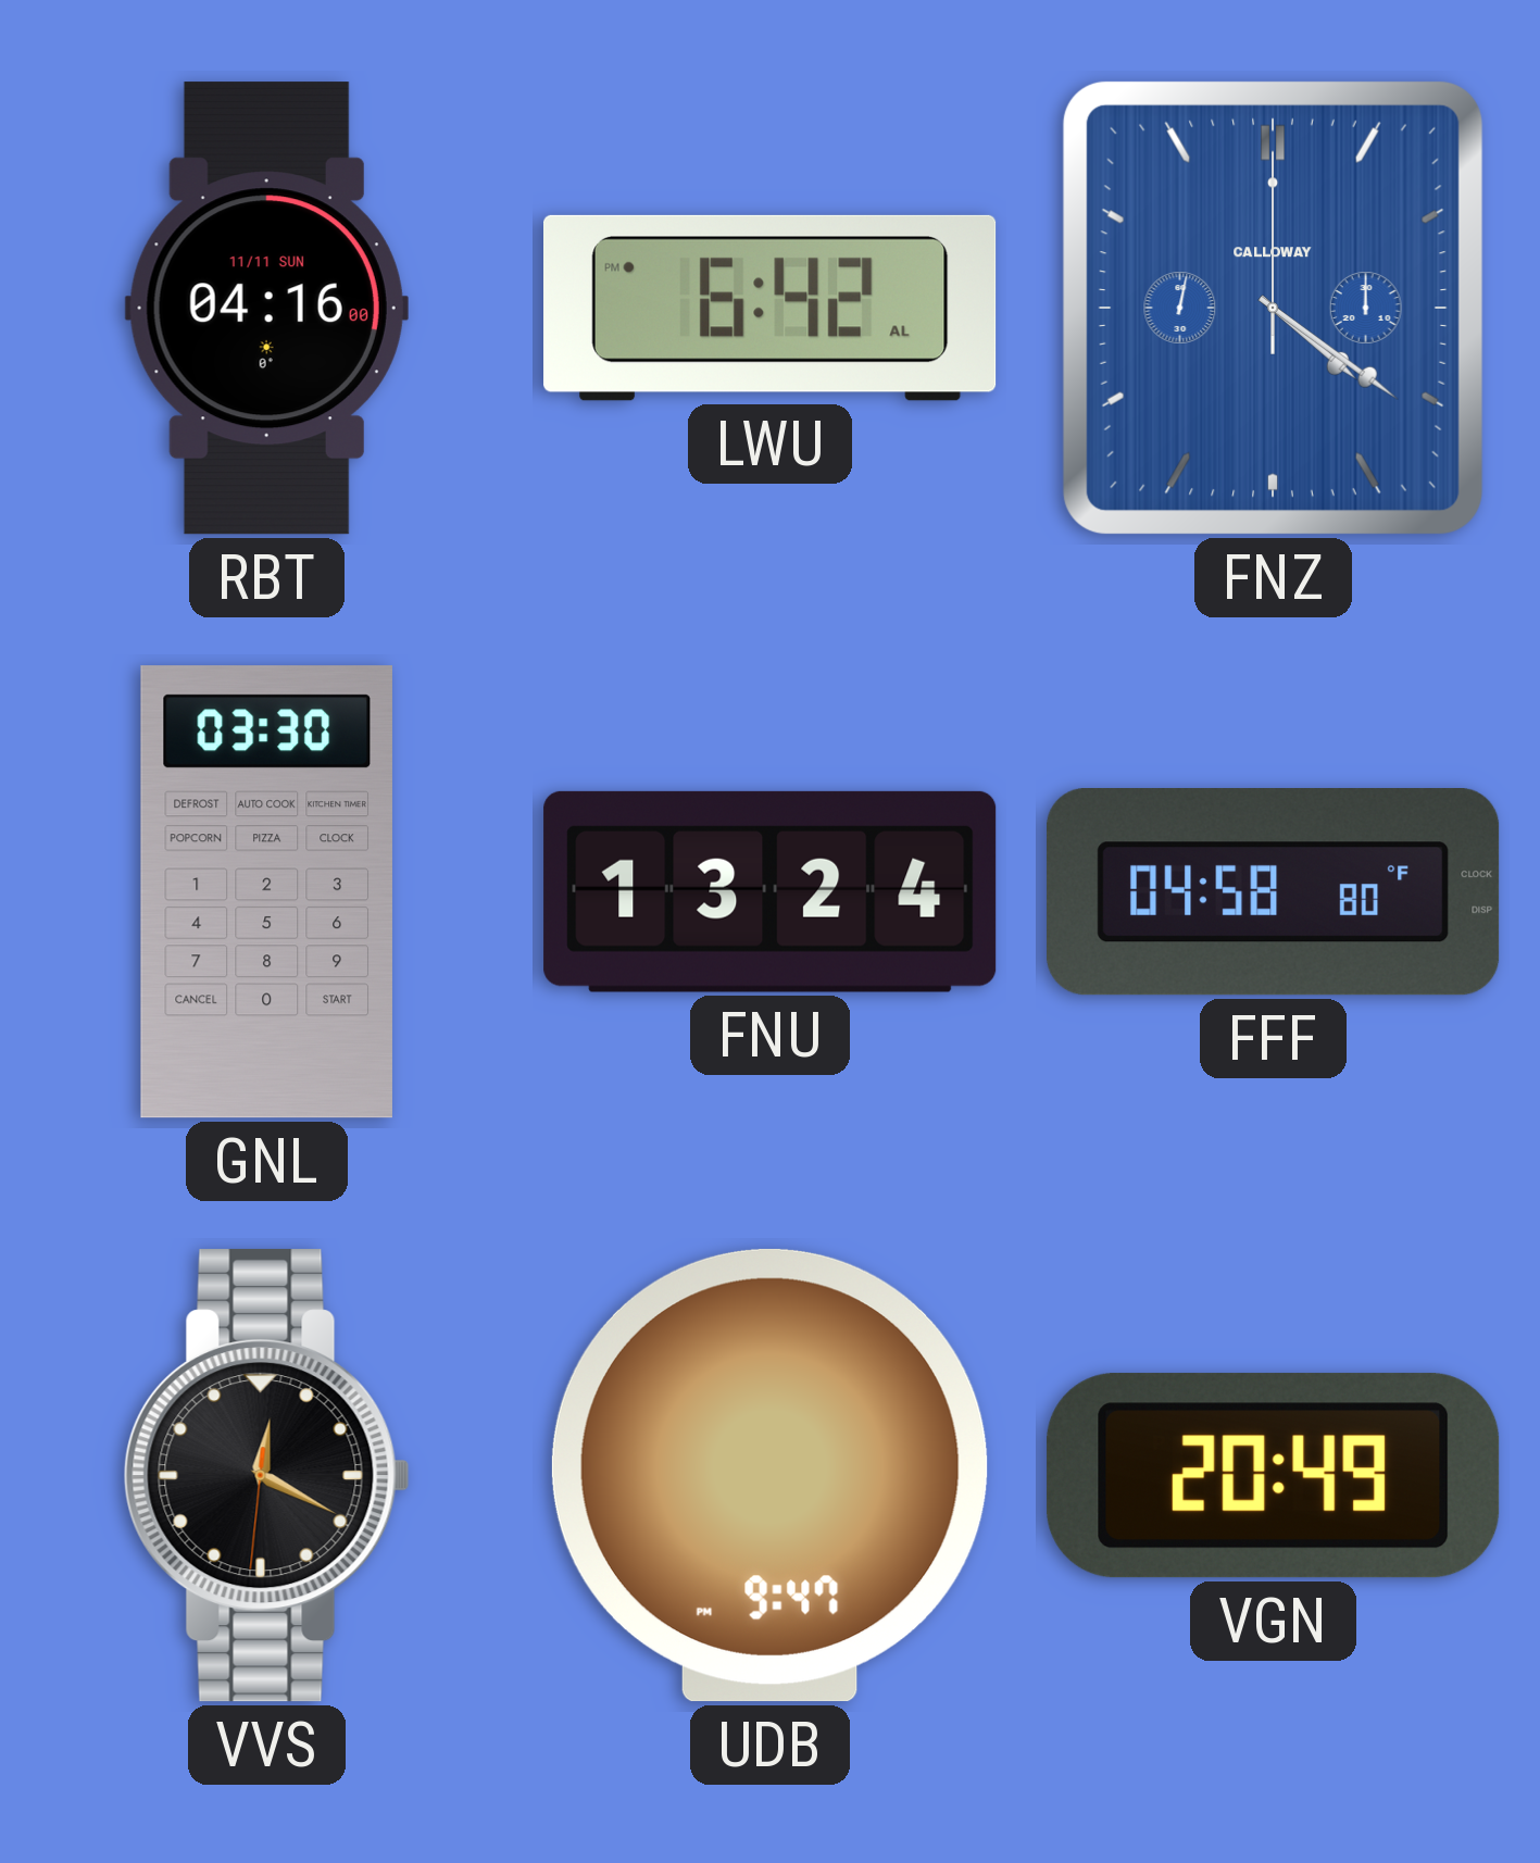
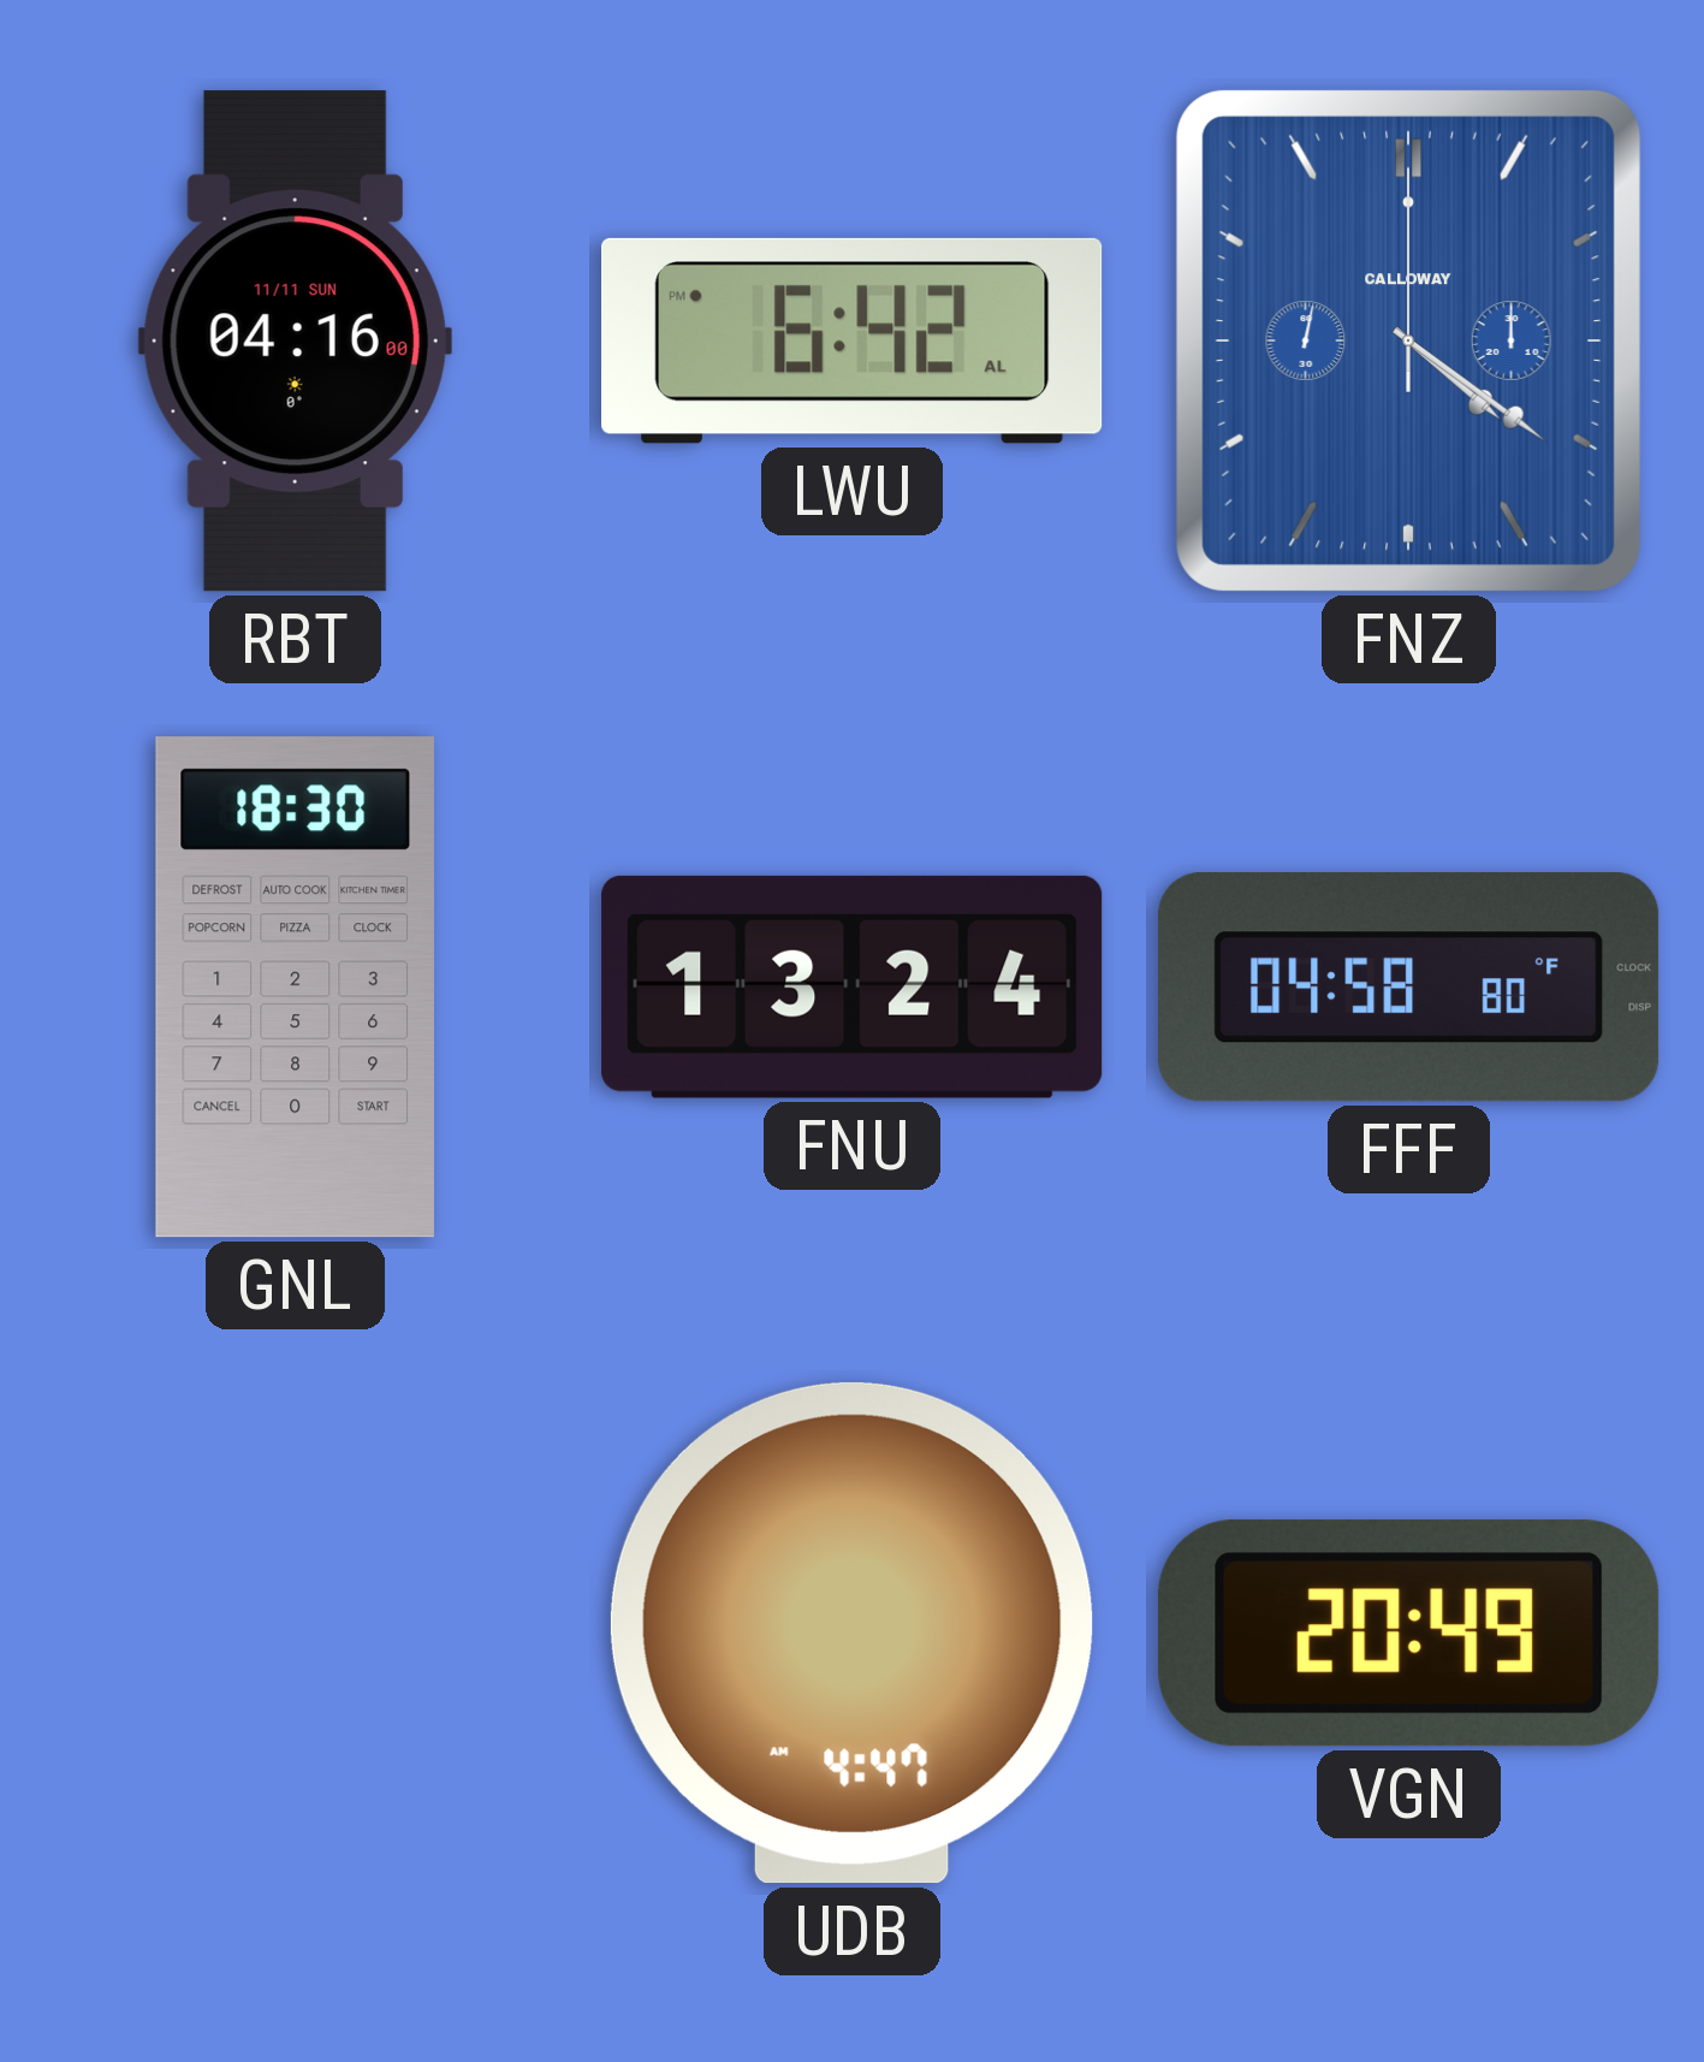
GNL: 03:30 -> 18:30 (295, 988)
VVS: 12:19 -> none (266, 1476)
UDB: 9:47 -> 4:47 (851, 1633)
